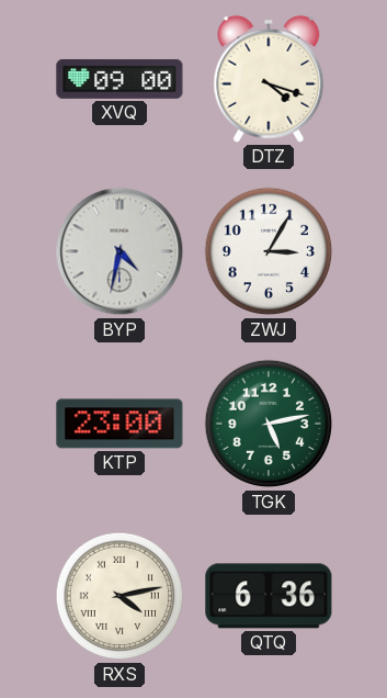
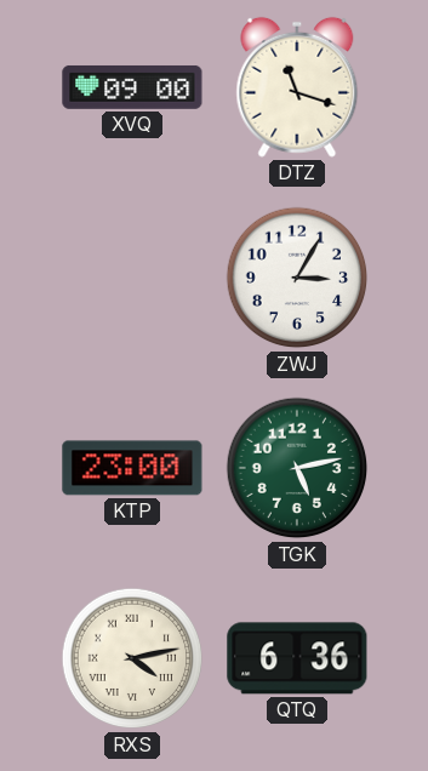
DTZ: 4:18 -> 11:18 (297, 87)
BYP: 4:32 -> none (119, 251)
